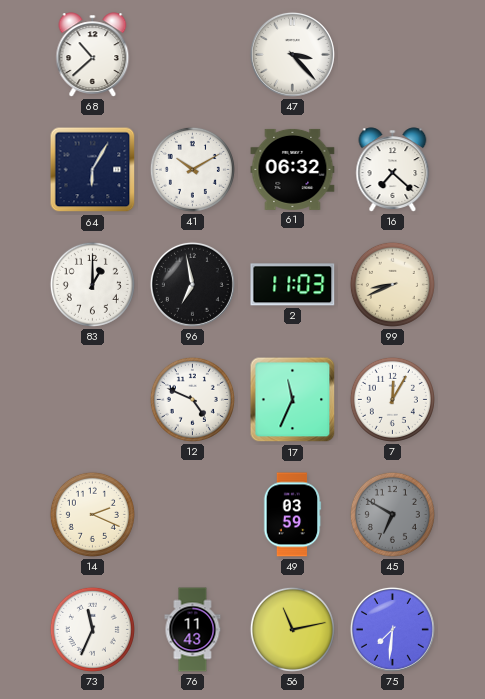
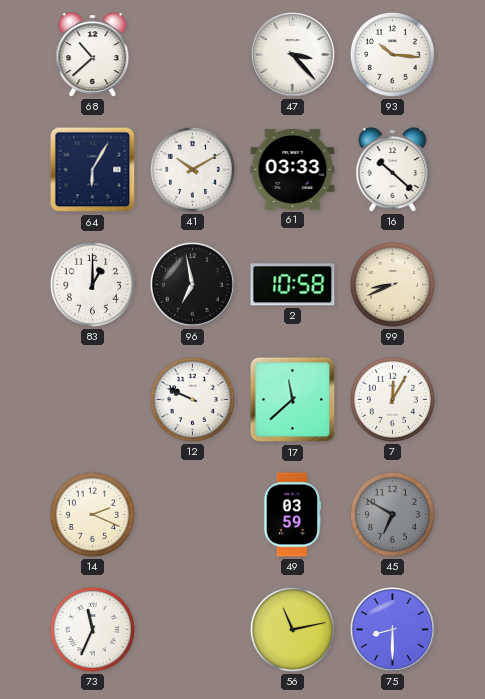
93: none -> 10:16 (392, 54)
61: 06:32 -> 03:33 (293, 169)
16: 7:22 -> 10:22 (393, 170)
2: 11:03 -> 10:58 (293, 285)
12: 4:49 -> 9:49 (192, 399)
17: 11:34 -> 11:38 (293, 400)
76: 11:43 -> none (193, 630)
75: 7:31 -> 8:30 (392, 629)
